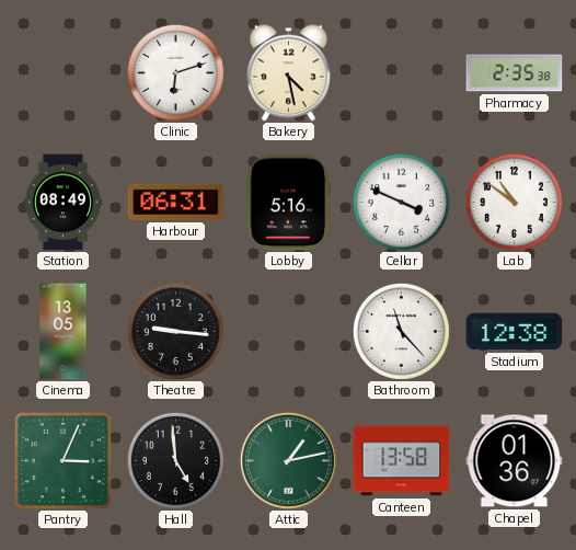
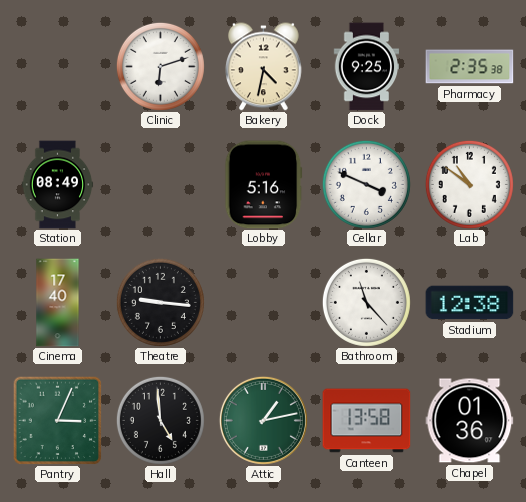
Bakery: 4:28 -> 4:32 (264, 67)
Dock: none -> 9:25 (367, 67)
Harbour: 06:31 -> none (176, 202)
Cinema: 13:05 -> 17:40 (58, 303)
